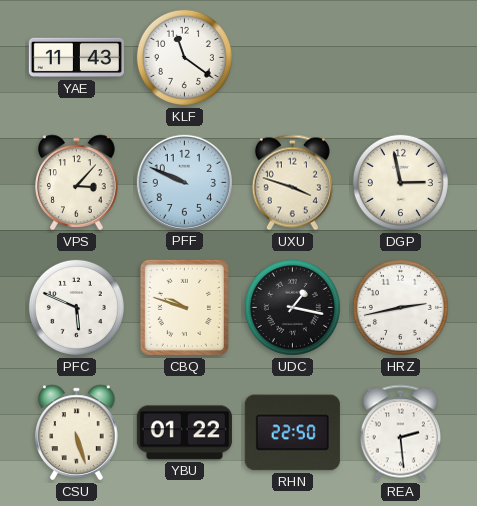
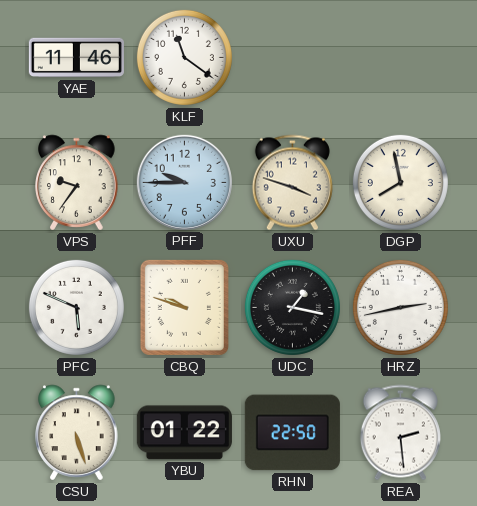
YAE: 11:43 -> 11:46 (76, 58)
VPS: 3:07 -> 9:36 (77, 183)
PFF: 9:49 -> 9:45 (184, 182)
DGP: 2:58 -> 7:58 (400, 182)
